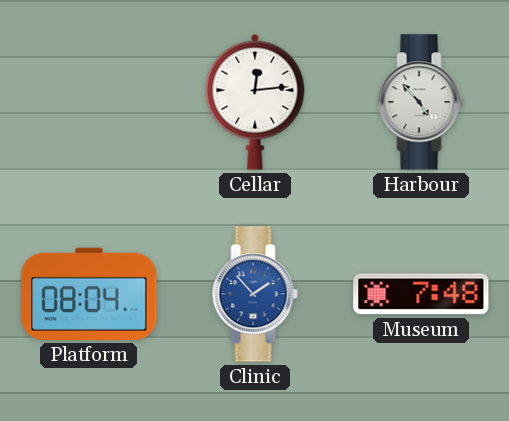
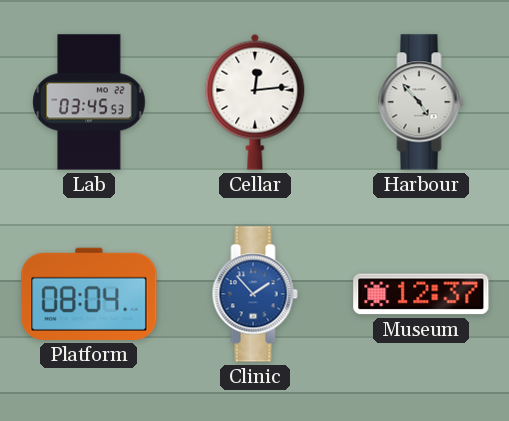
Lab: none -> 03:45 (89, 102)
Museum: 7:48 -> 12:37 (421, 294)
